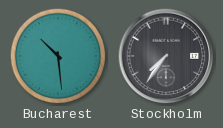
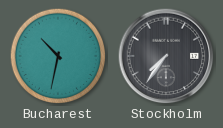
Bucharest: 10:29 -> 10:32 (58, 56)
